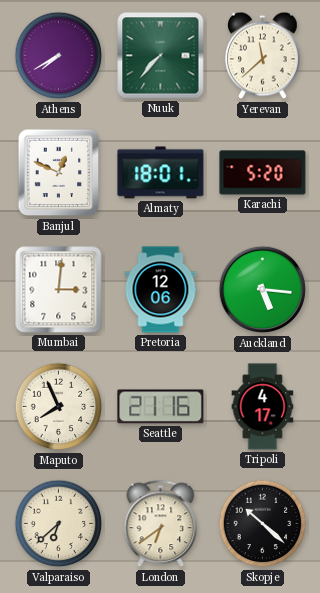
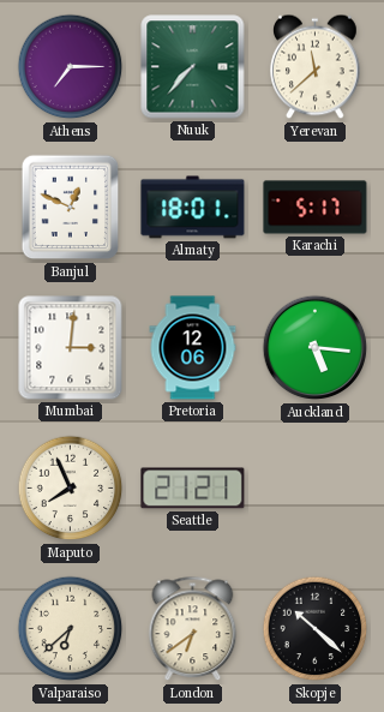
Athens: 7:40 -> 7:15 (71, 67)
Karachi: 5:20 -> 5:17 (316, 208)
Seattle: 21:16 -> 21:21 (193, 489)
Tripoli: 4:17 -> none (263, 407)
